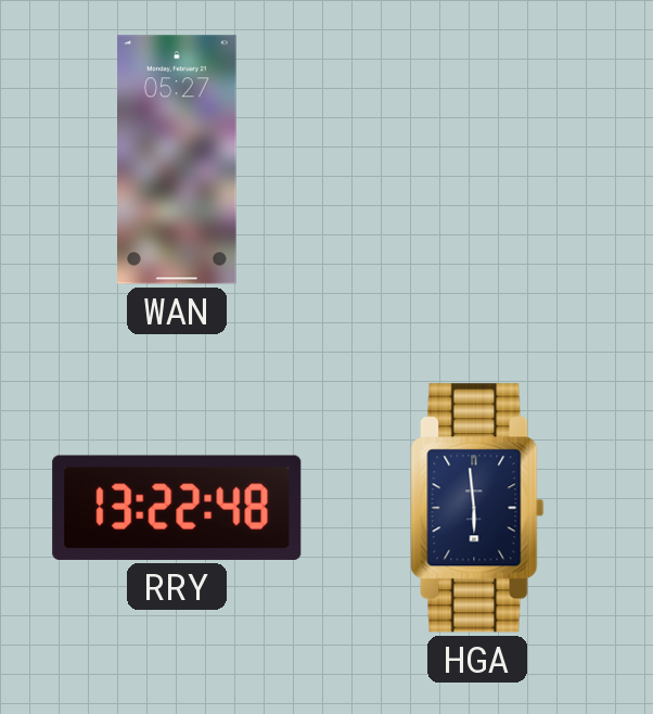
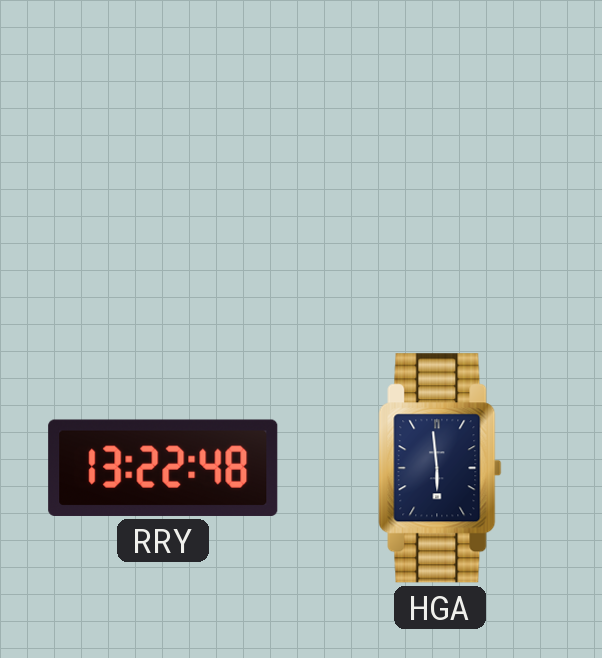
WAN: 05:27 -> none (178, 160)
